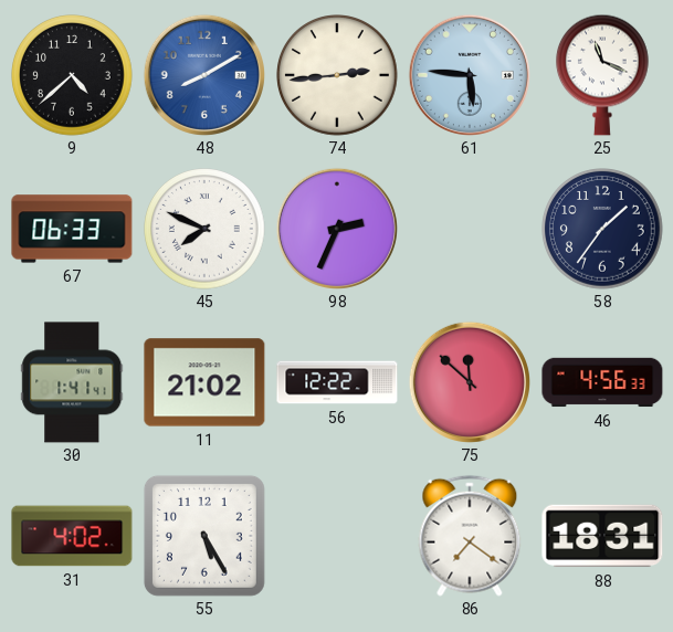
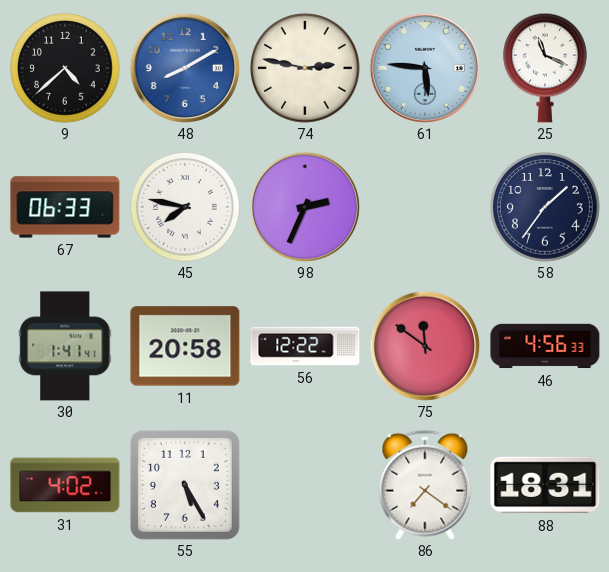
74: 2:44 -> 2:47 (305, 68)
45: 7:49 -> 7:47 (185, 207)
11: 21:02 -> 20:58 (185, 346)
75: 11:52 -> 11:51 (425, 346)
